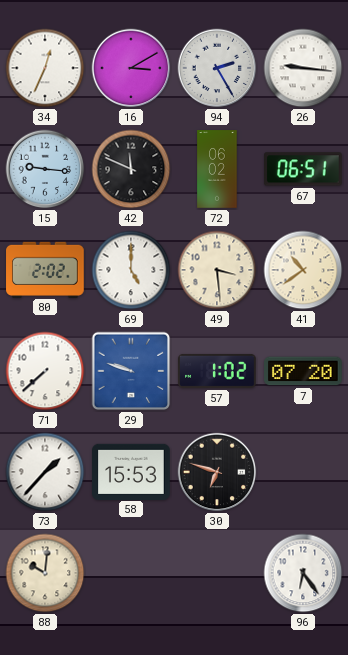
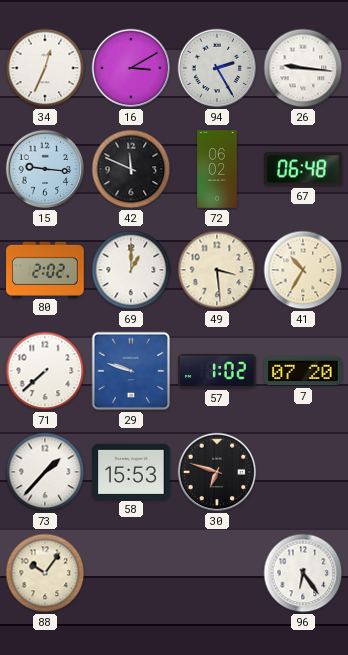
67: 06:51 -> 06:48 (304, 169)
69: 5:00 -> 1:00 (131, 270)
41: 10:39 -> 10:35 (303, 270)
88: 10:01 -> 10:06 (45, 573)
